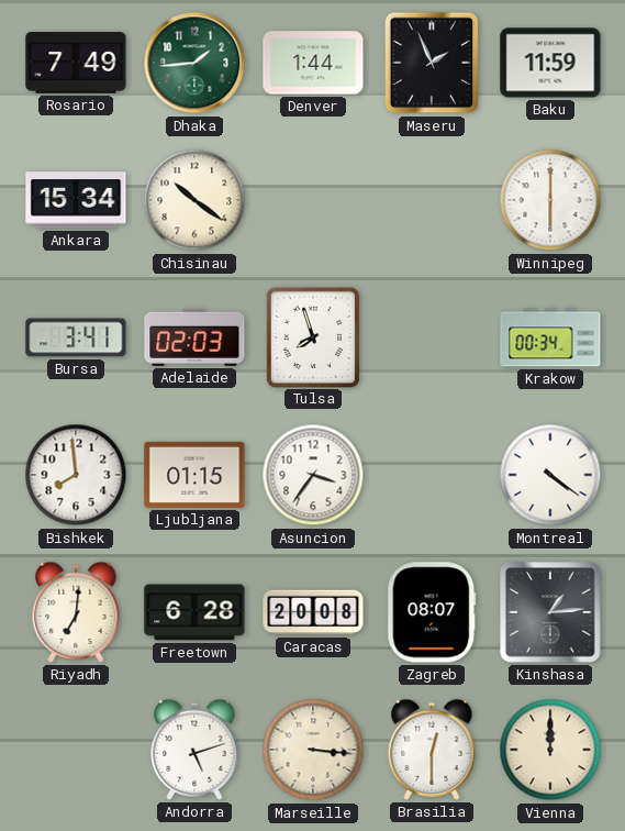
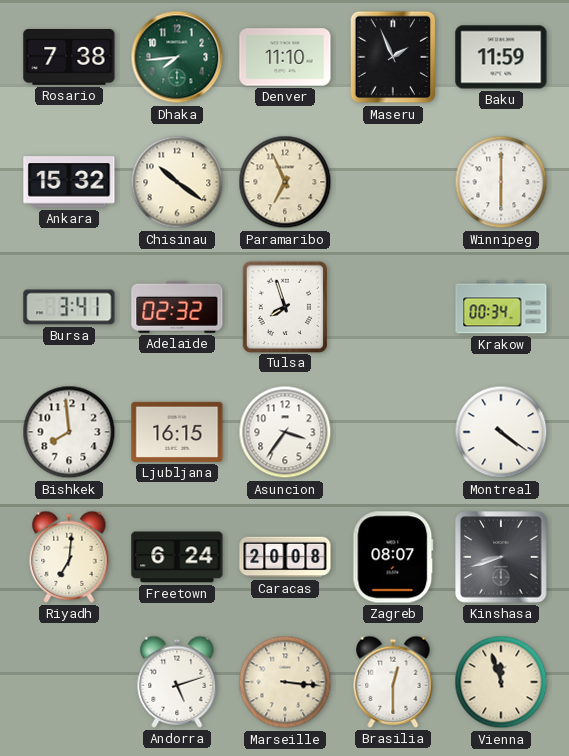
Rosario: 7:49 -> 7:38 (69, 57)
Dhaka: 1:44 -> 7:44 (177, 57)
Denver: 1:44 -> 11:10 (285, 57)
Ankara: 15:34 -> 15:32 (69, 182)
Paramaribo: none -> 6:56 (285, 182)
Adelaide: 02:03 -> 02:32 (177, 307)
Ljubljana: 01:15 -> 16:15 (177, 432)
Freetown: 6:28 -> 6:24 (177, 557)
Kinshasa: 1:14 -> 8:42 (501, 557)
Vienna: 12:00 -> 11:57 (501, 682)
